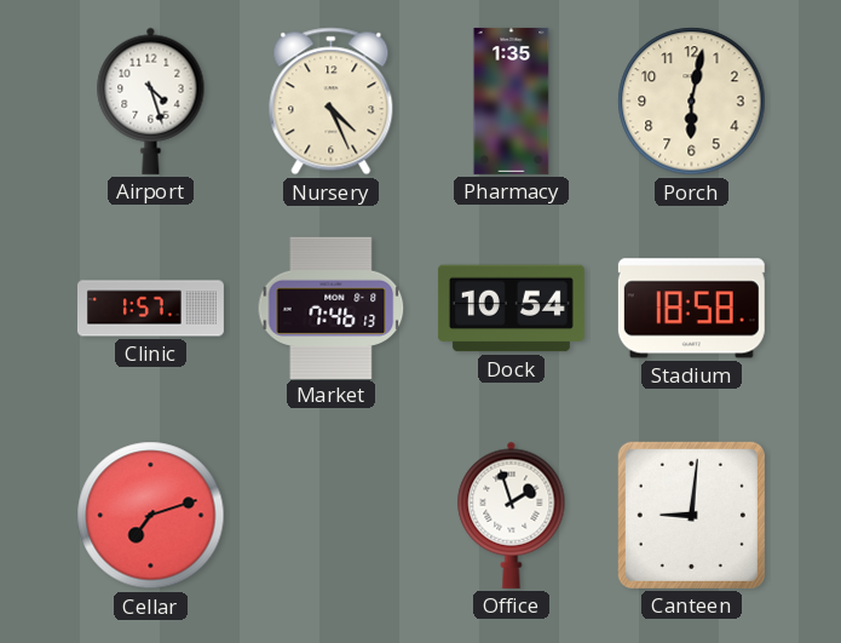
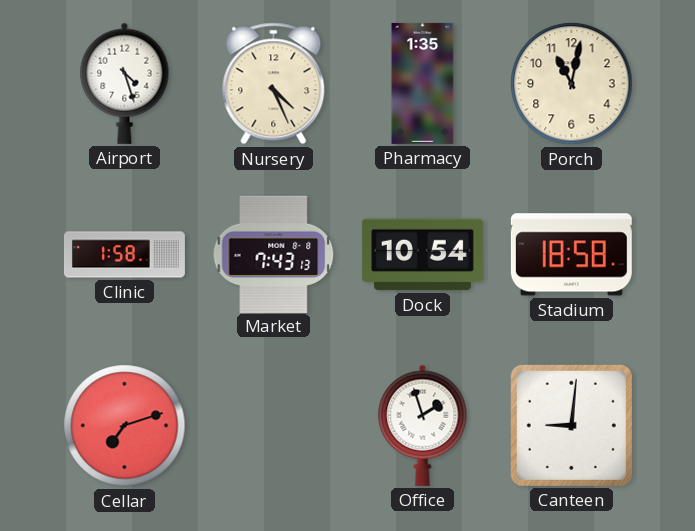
Porch: 6:02 -> 11:02 (572, 84)
Clinic: 1:57 -> 1:58 (124, 255)
Market: 7:46 -> 7:43 (274, 254)
